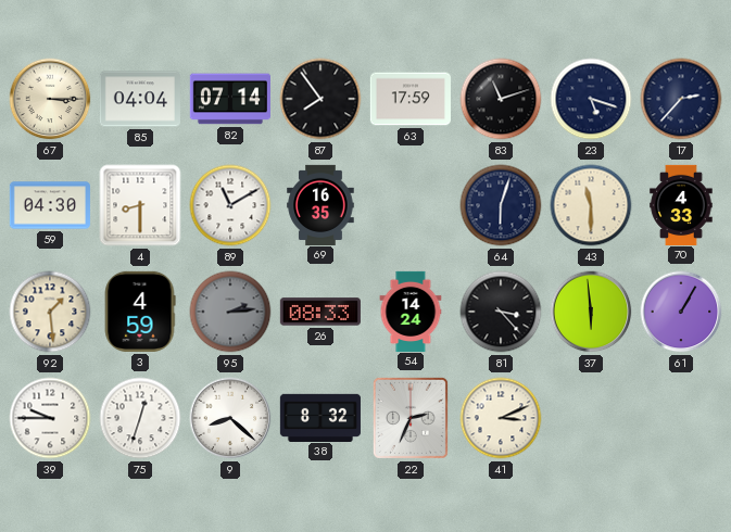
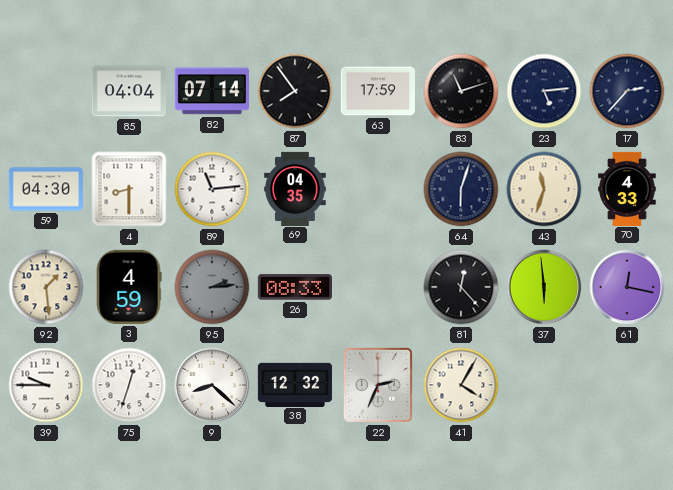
67: 3:15 -> none (50, 99)
23: 5:18 -> 5:14 (544, 91)
89: 11:10 -> 11:14 (212, 189)
69: 16:35 -> 04:35 (295, 188)
43: 11:30 -> 11:33 (544, 189)
54: 14:24 -> none (411, 311)
81: 3:23 -> 12:23 (461, 287)
61: 1:05 -> 12:17 (627, 287)
38: 8:32 -> 12:32 (295, 384)
41: 3:11 -> 4:05 (461, 385)
